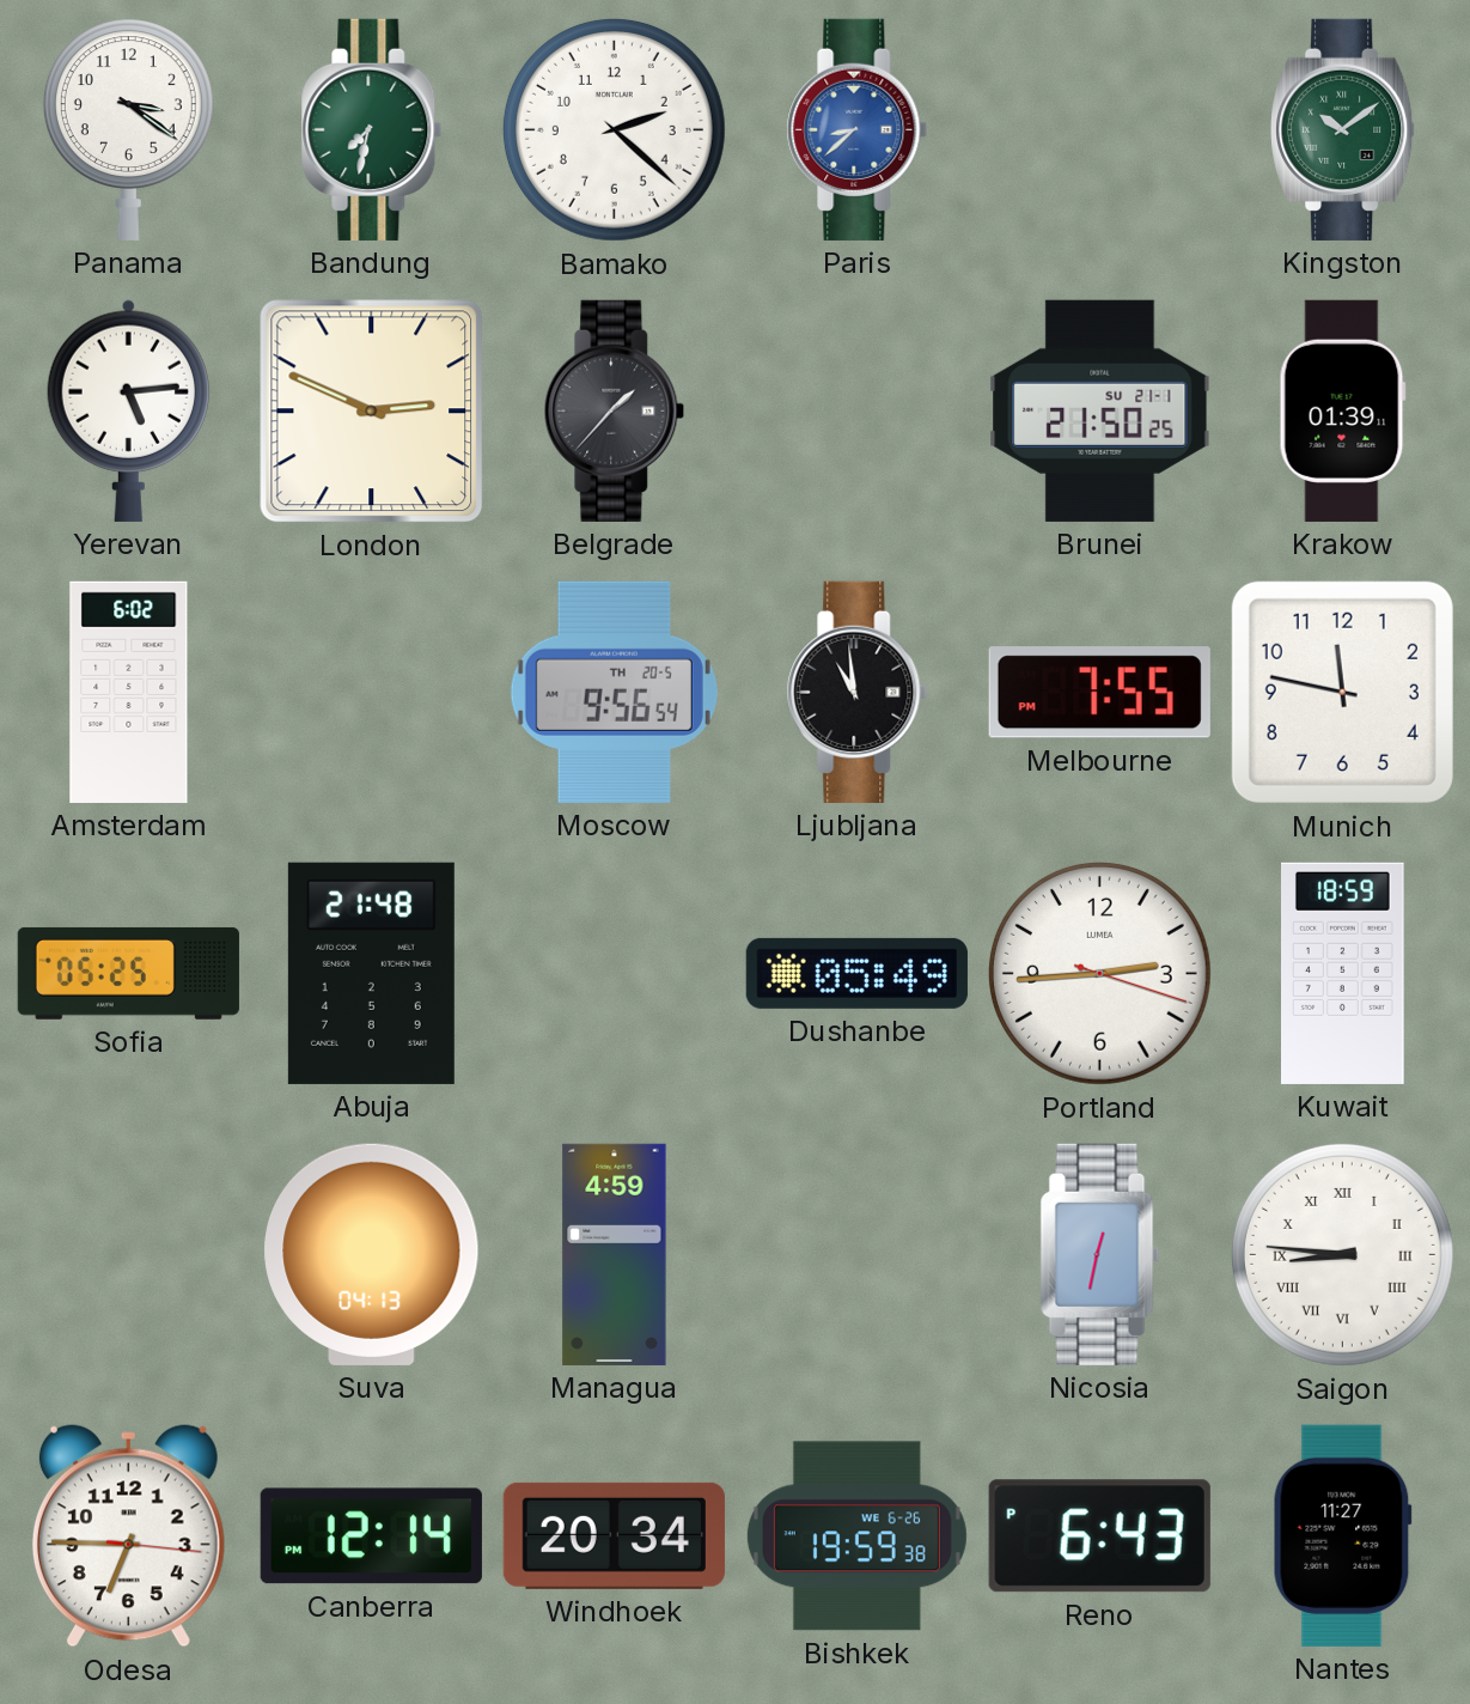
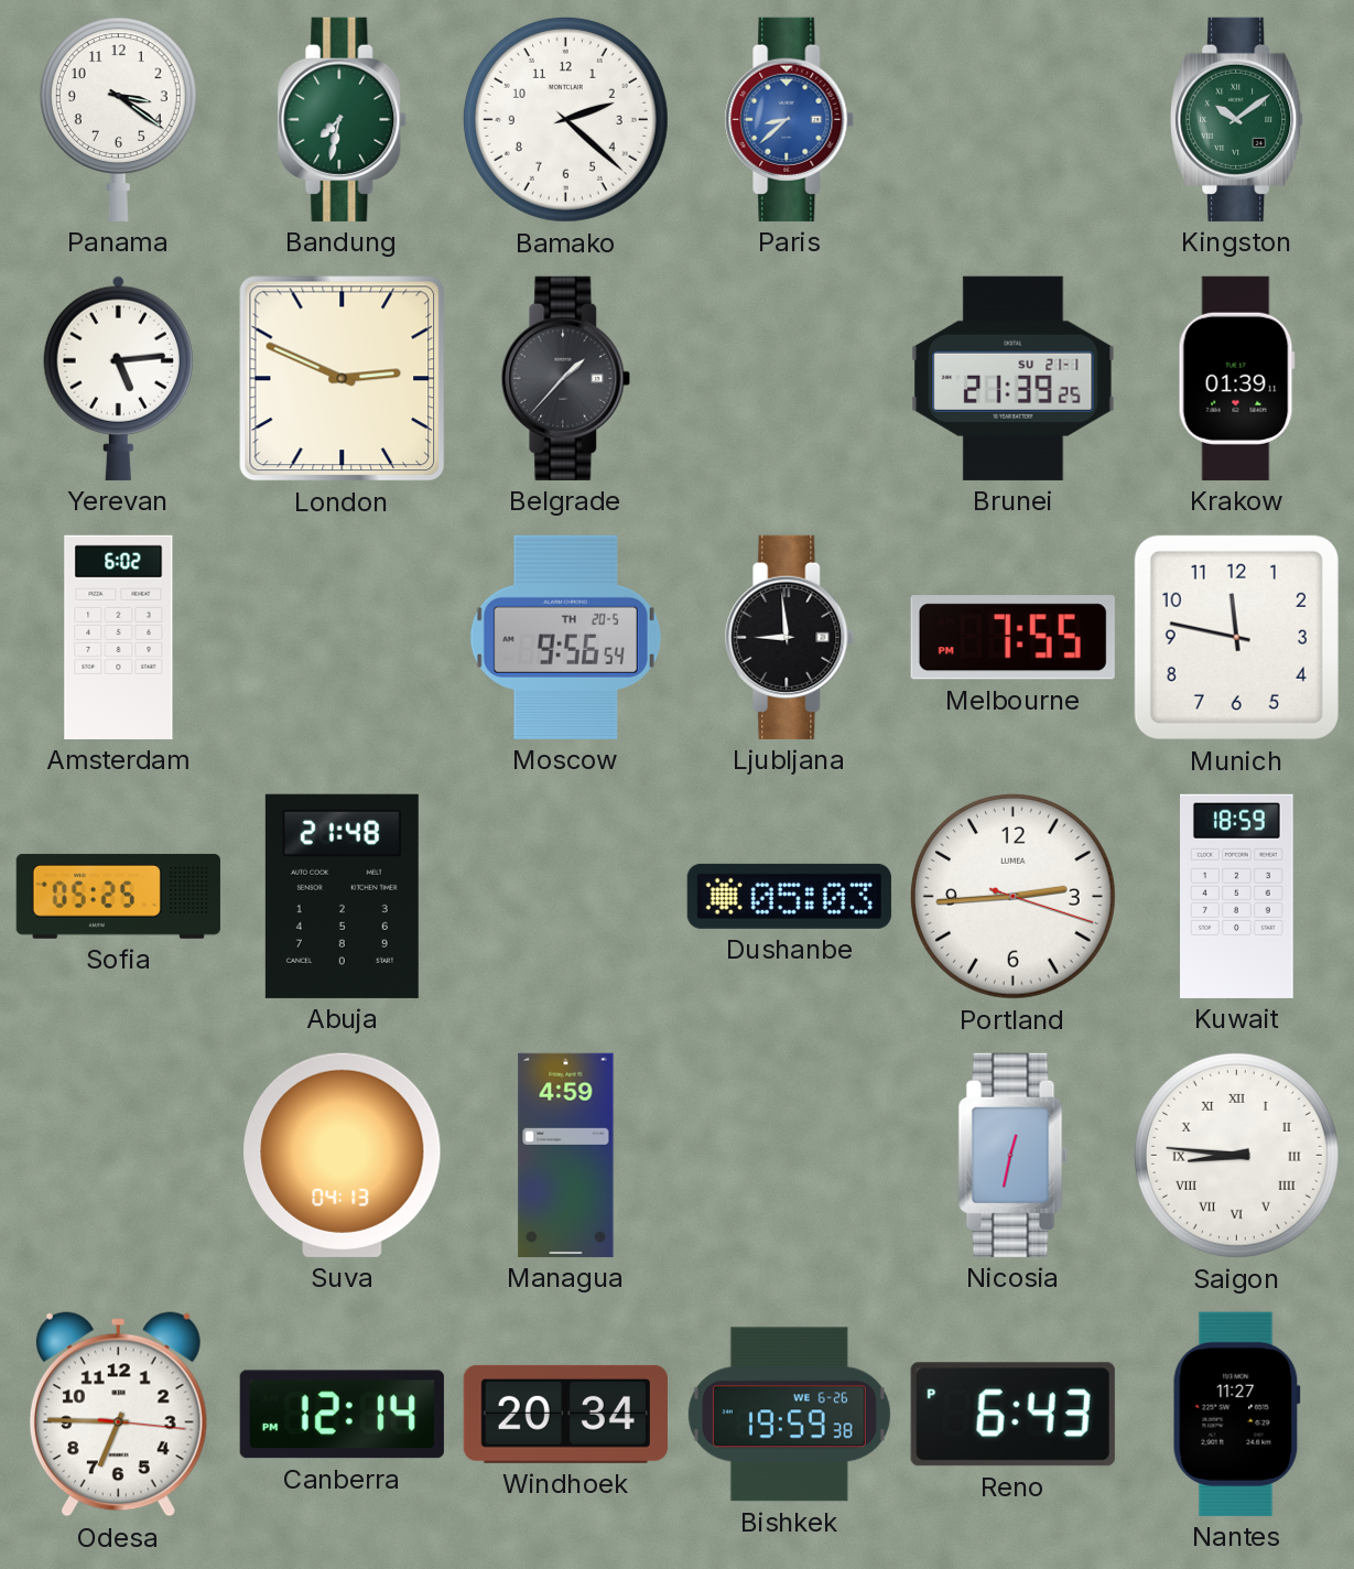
Brunei: 21:50 -> 21:39 (1014, 378)
Ljubljana: 10:59 -> 8:59 (790, 637)
Dushanbe: 05:49 -> 05:03 (789, 896)
